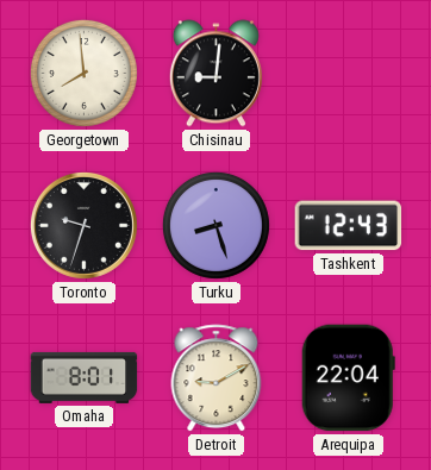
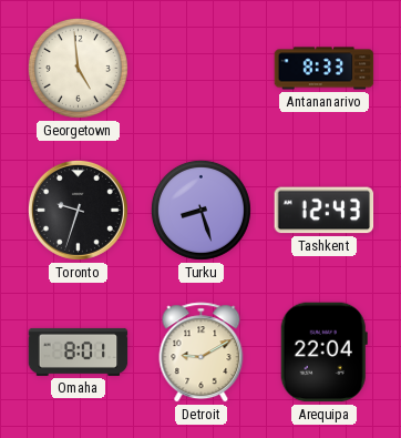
Georgetown: 7:59 -> 4:59 (78, 68)
Chisinau: 9:01 -> none (215, 74)
Antananarivo: none -> 8:33 (325, 69)
